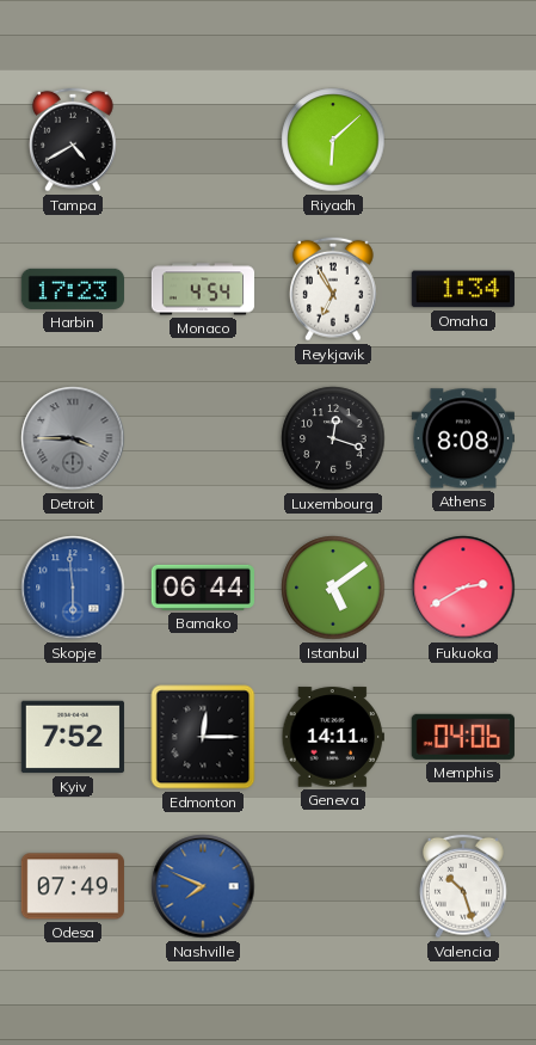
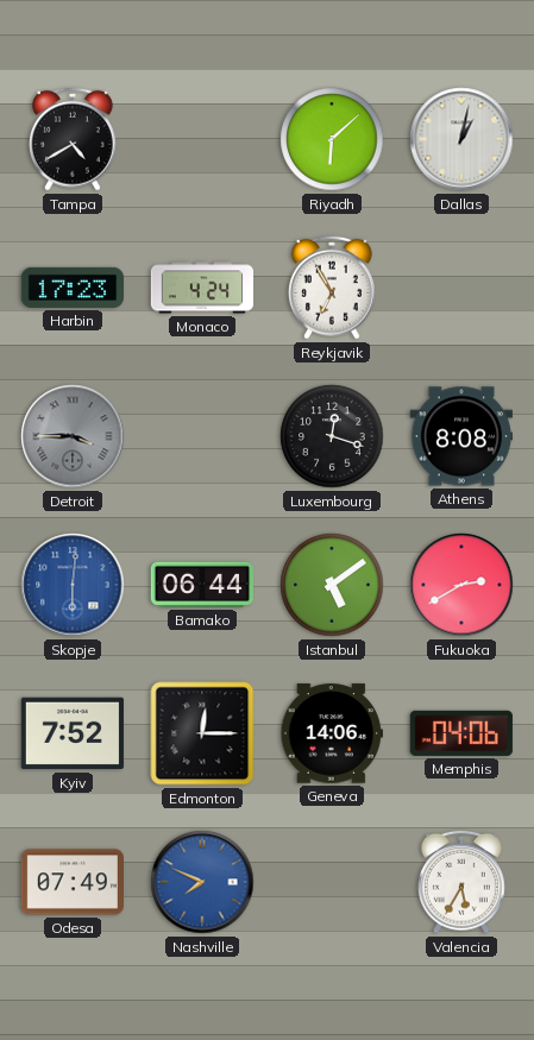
Dallas: none -> 1:02 (461, 139)
Monaco: 4:54 -> 4:24 (202, 288)
Omaha: 1:34 -> none (463, 289)
Skopje: 5:59 -> 6:01 (73, 585)
Geneva: 14:11 -> 14:06 (332, 733)
Valencia: 10:27 -> 5:35 (461, 882)
